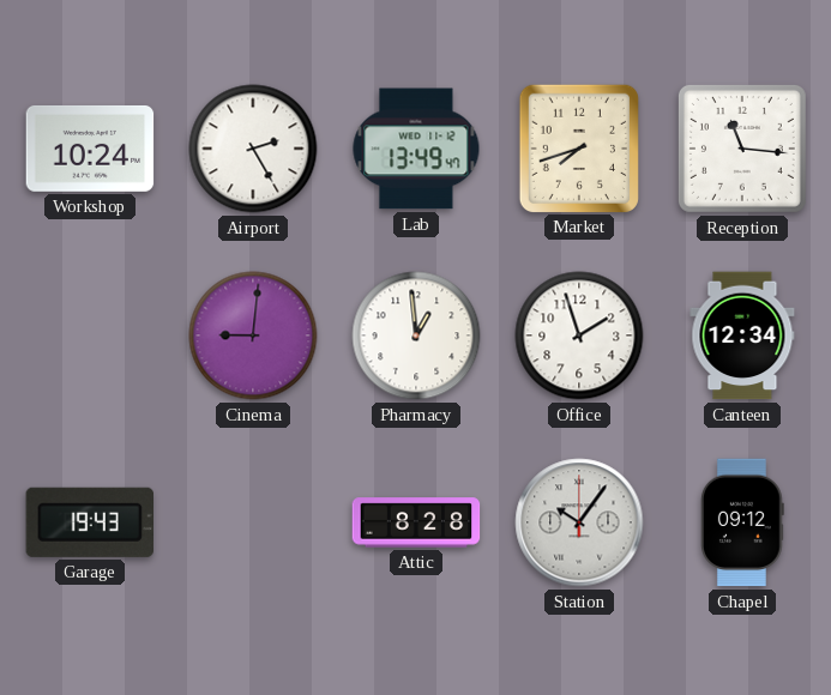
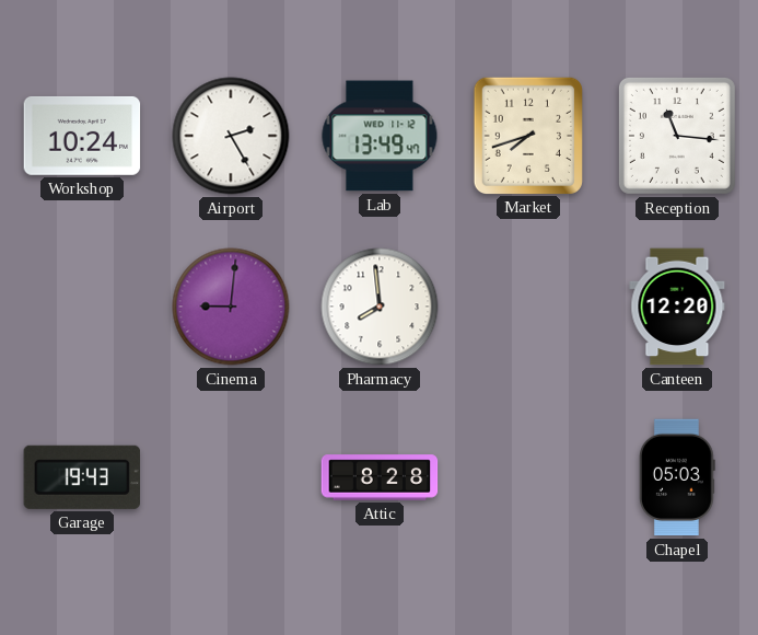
Pharmacy: 12:59 -> 7:59 (380, 307)
Office: 1:57 -> none (579, 336)
Canteen: 12:34 -> 12:20 (677, 307)
Station: 10:06 -> none (579, 522)
Chapel: 09:12 -> 05:03 (677, 477)
